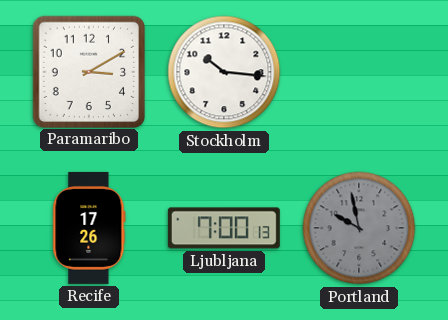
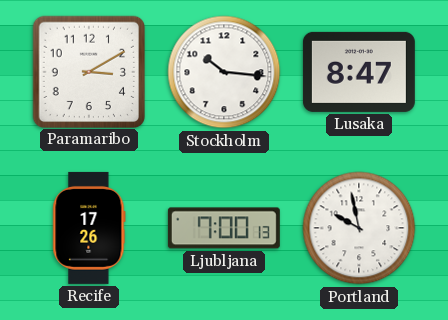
Lusaka: none -> 8:47 (359, 72)
Portland dial: grey -> white (359, 228)
